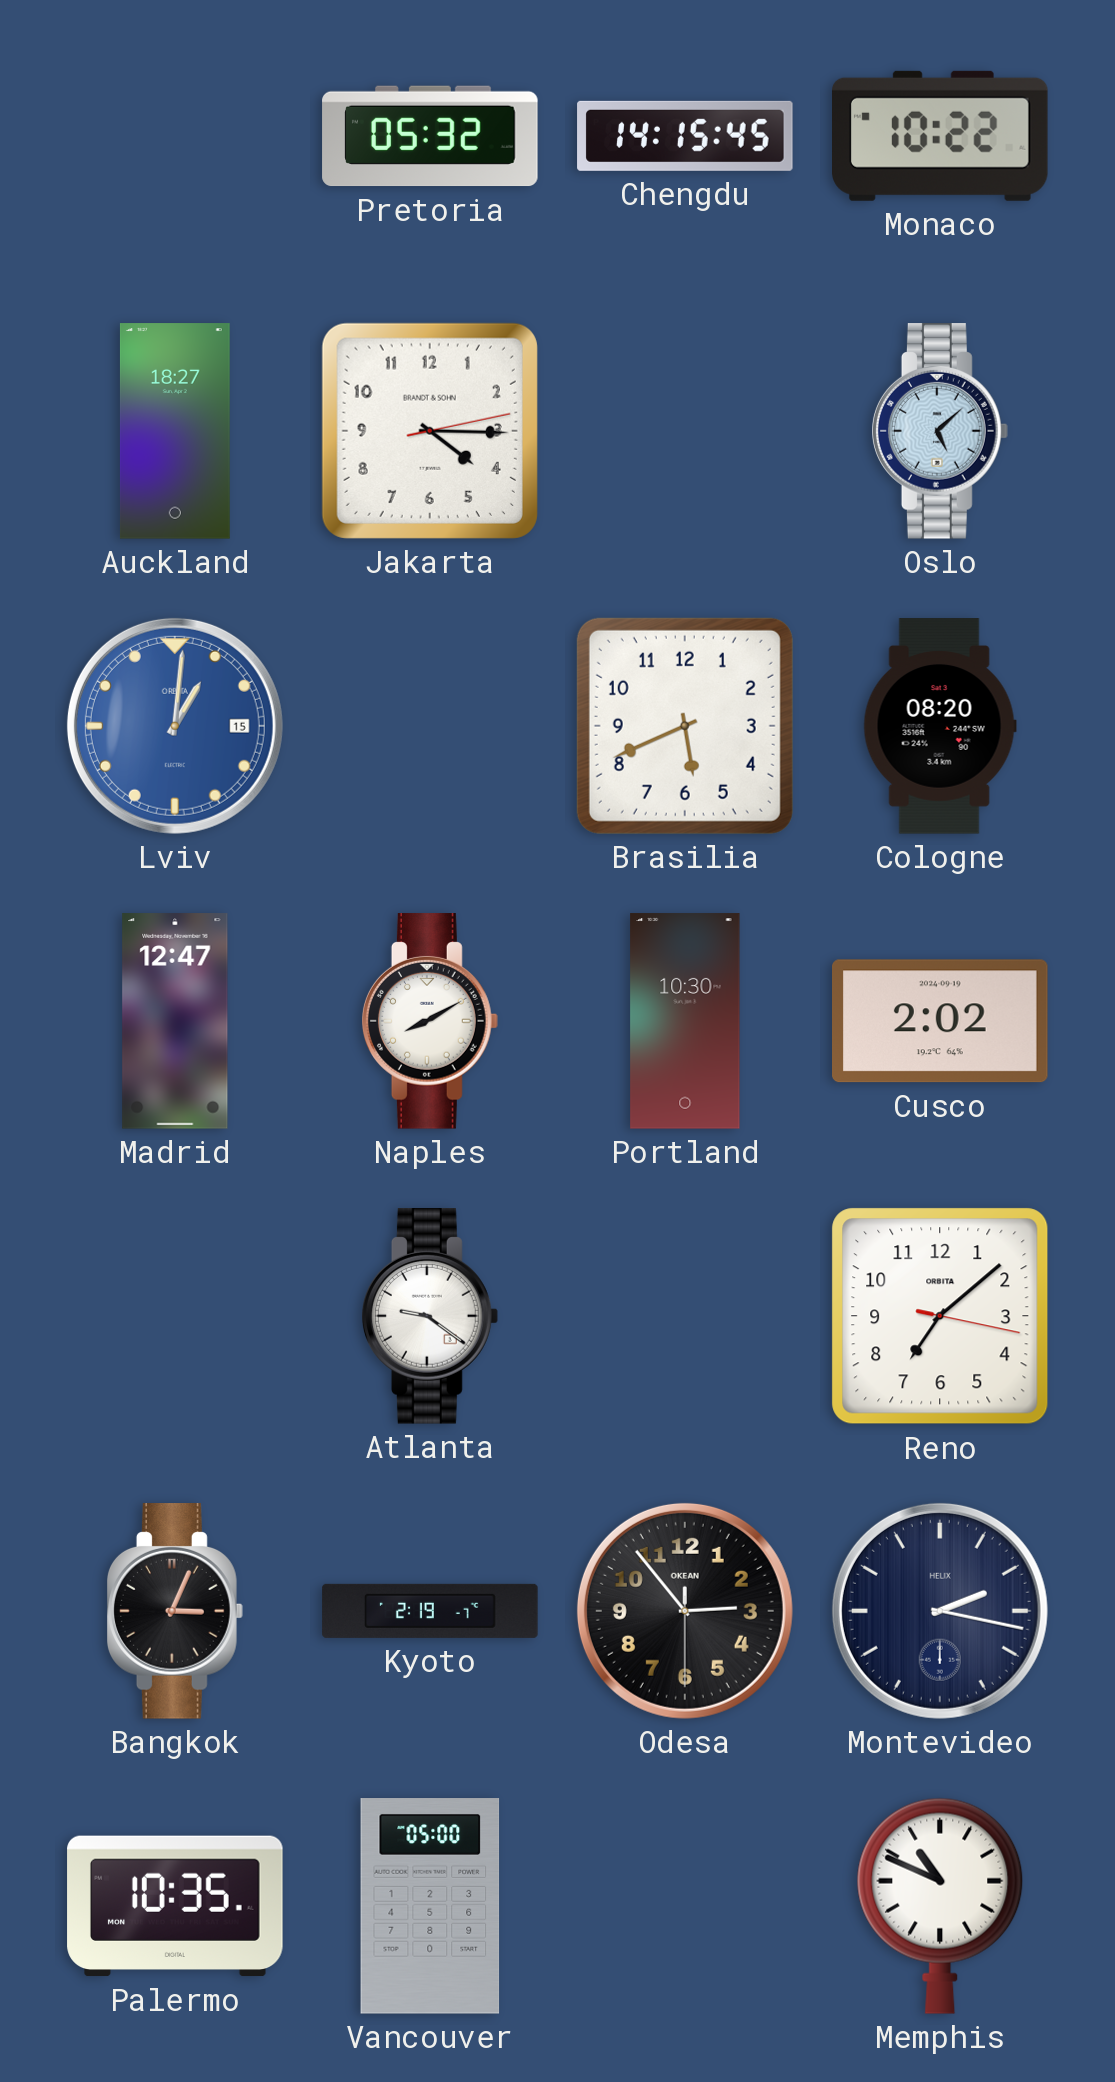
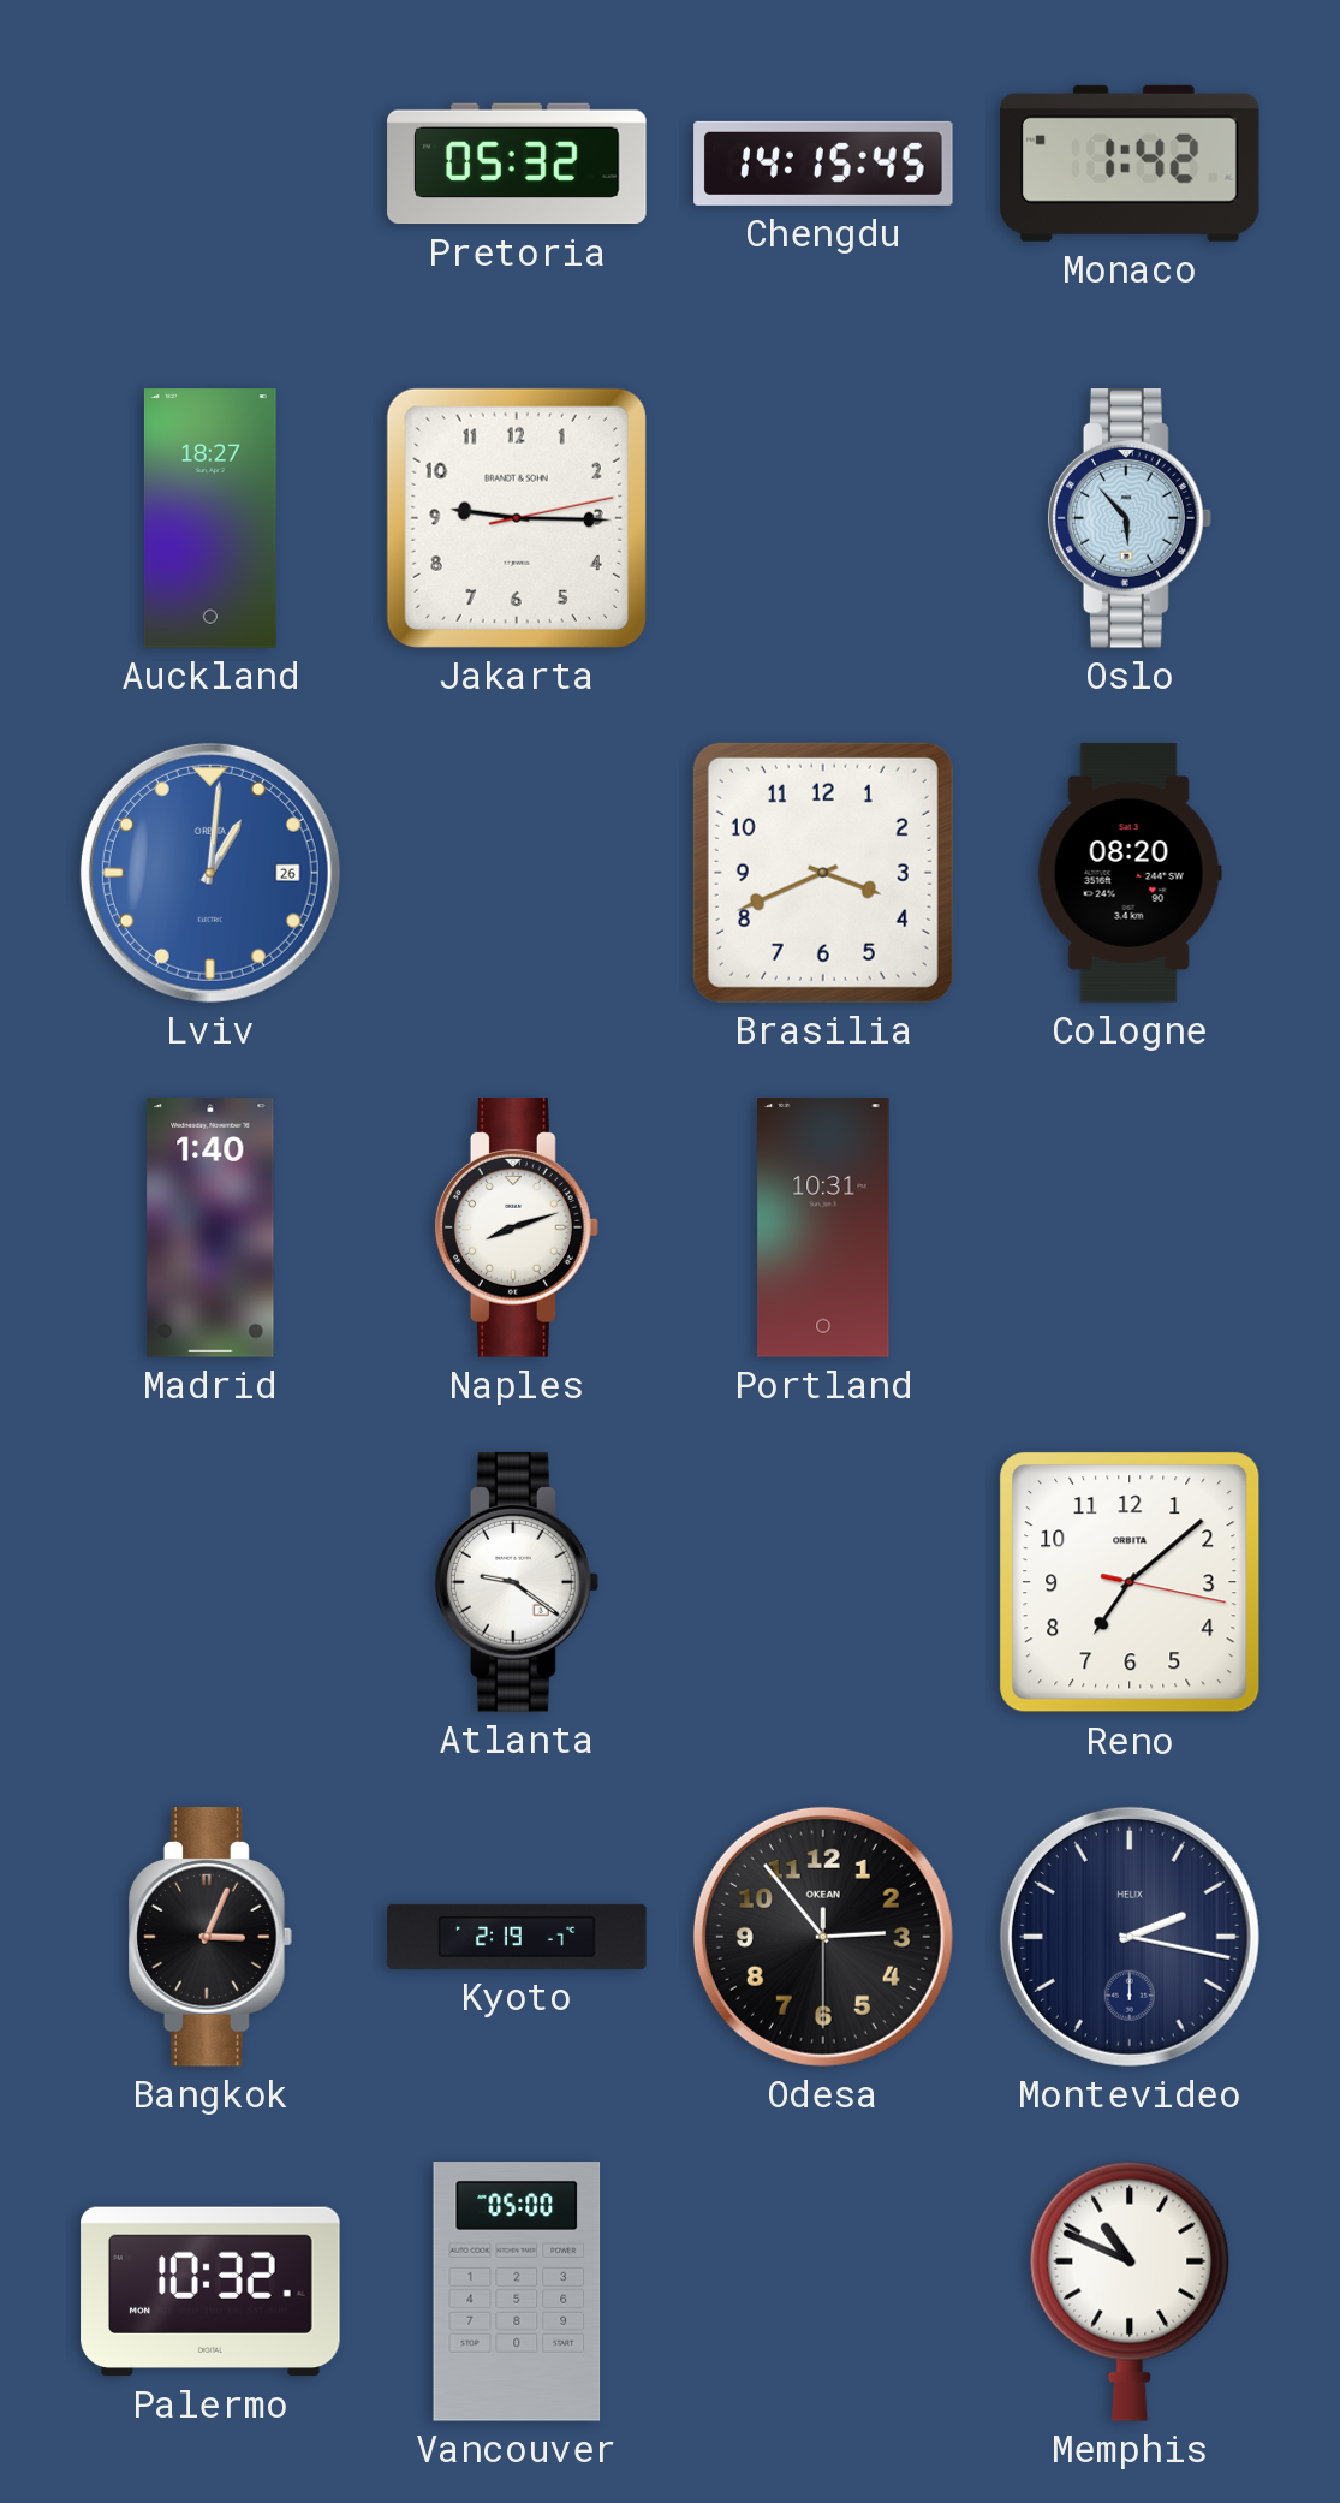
Monaco: 10:22 -> 1:42 (1131, 164)
Jakarta: 4:15 -> 9:15 (517, 518)
Oslo: 5:08 -> 5:53 (1131, 518)
Lviv date: 15 -> 26 (210, 873)
Brasilia: 5:41 -> 3:41 (823, 873)
Madrid: 12:47 -> 1:40 (210, 1227)
Naples: 8:10 -> 8:12 (518, 1227)
Portland: 10:30 -> 10:31 (823, 1227)
Cusco: 2:02 -> none (941, 1021)
Palermo: 10:35 -> 10:32 (210, 2291)
